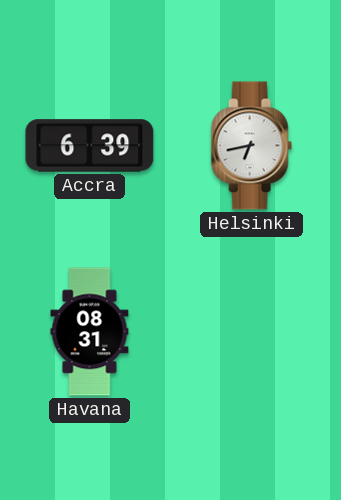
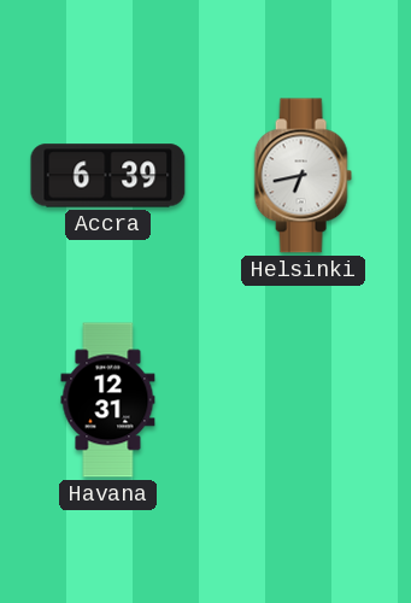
Havana: 08:31 -> 12:31 (108, 400)
